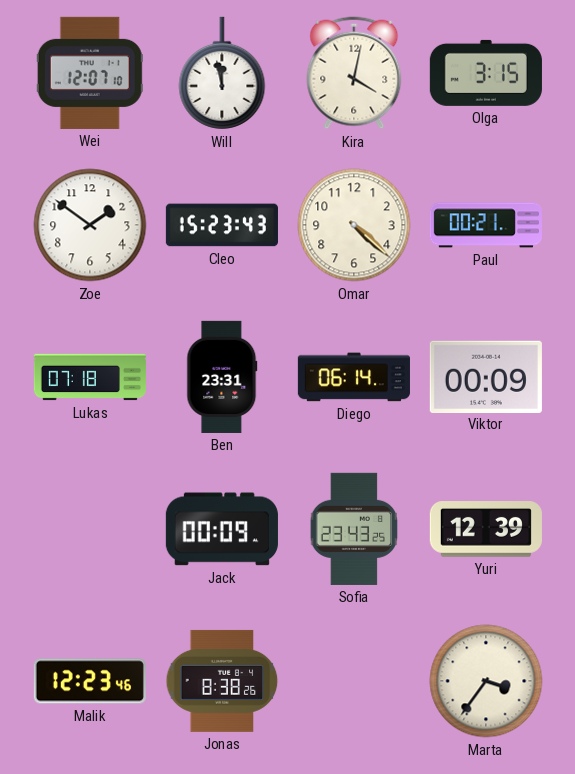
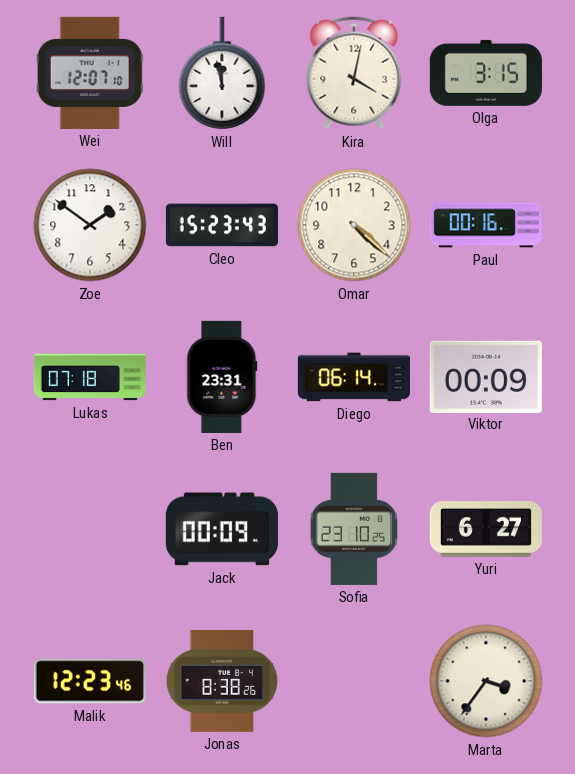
Paul: 00:21 -> 00:16 (486, 225)
Sofia: 23:43 -> 23:10 (354, 529)
Yuri: 12:39 -> 6:27 (486, 529)
